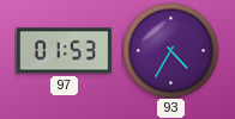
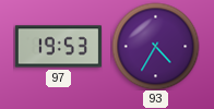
97: 01:53 -> 19:53 (58, 47)
